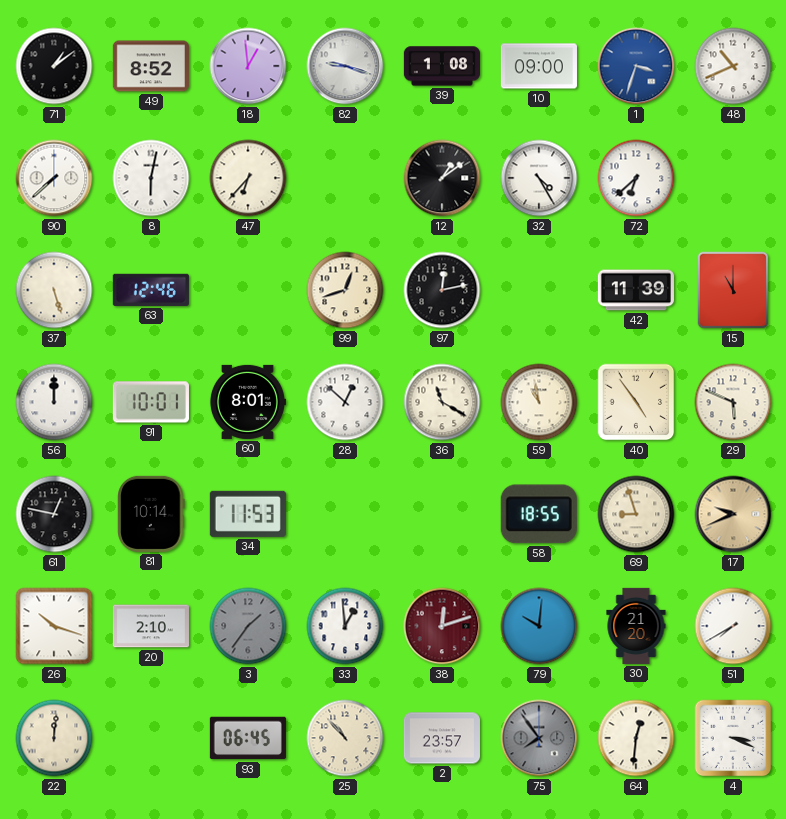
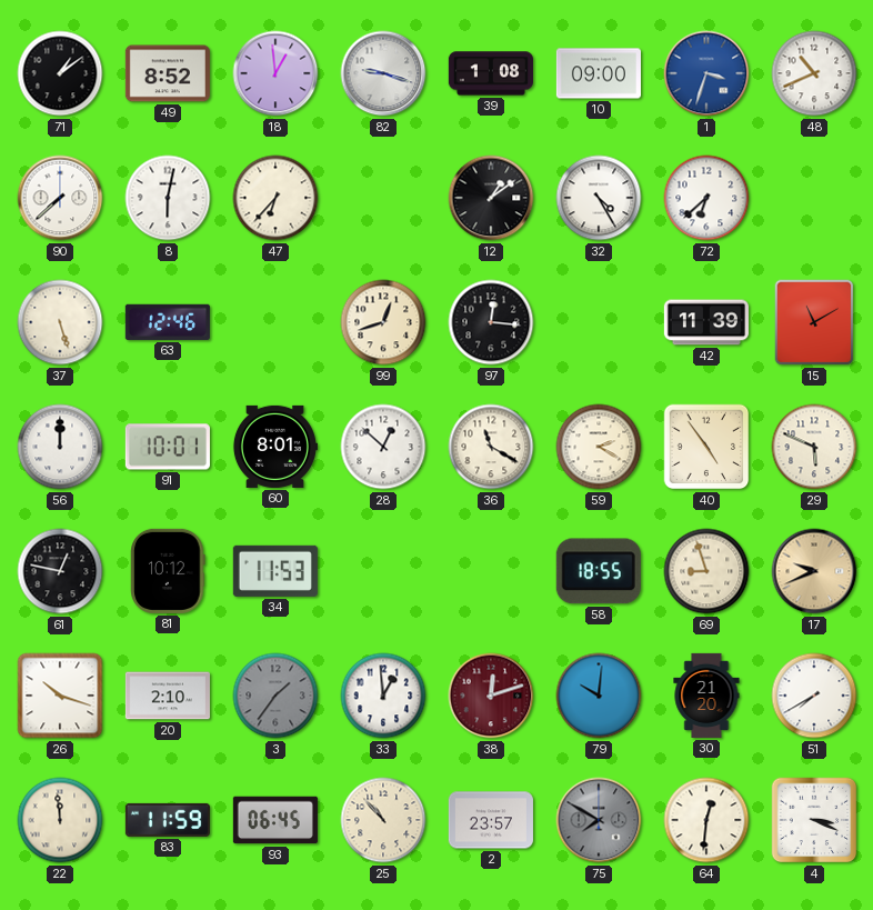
97: 12:13 -> 12:16 (491, 322)
15: 11:00 -> 11:10 (814, 322)
59: 10:58 -> 2:20 (599, 447)
81: 10:14 -> 10:12 (168, 571)
22: 12:01 -> 11:59 (60, 820)
83: none -> 11:59 (168, 820)
75: 7:54 -> 7:50 (599, 820)
